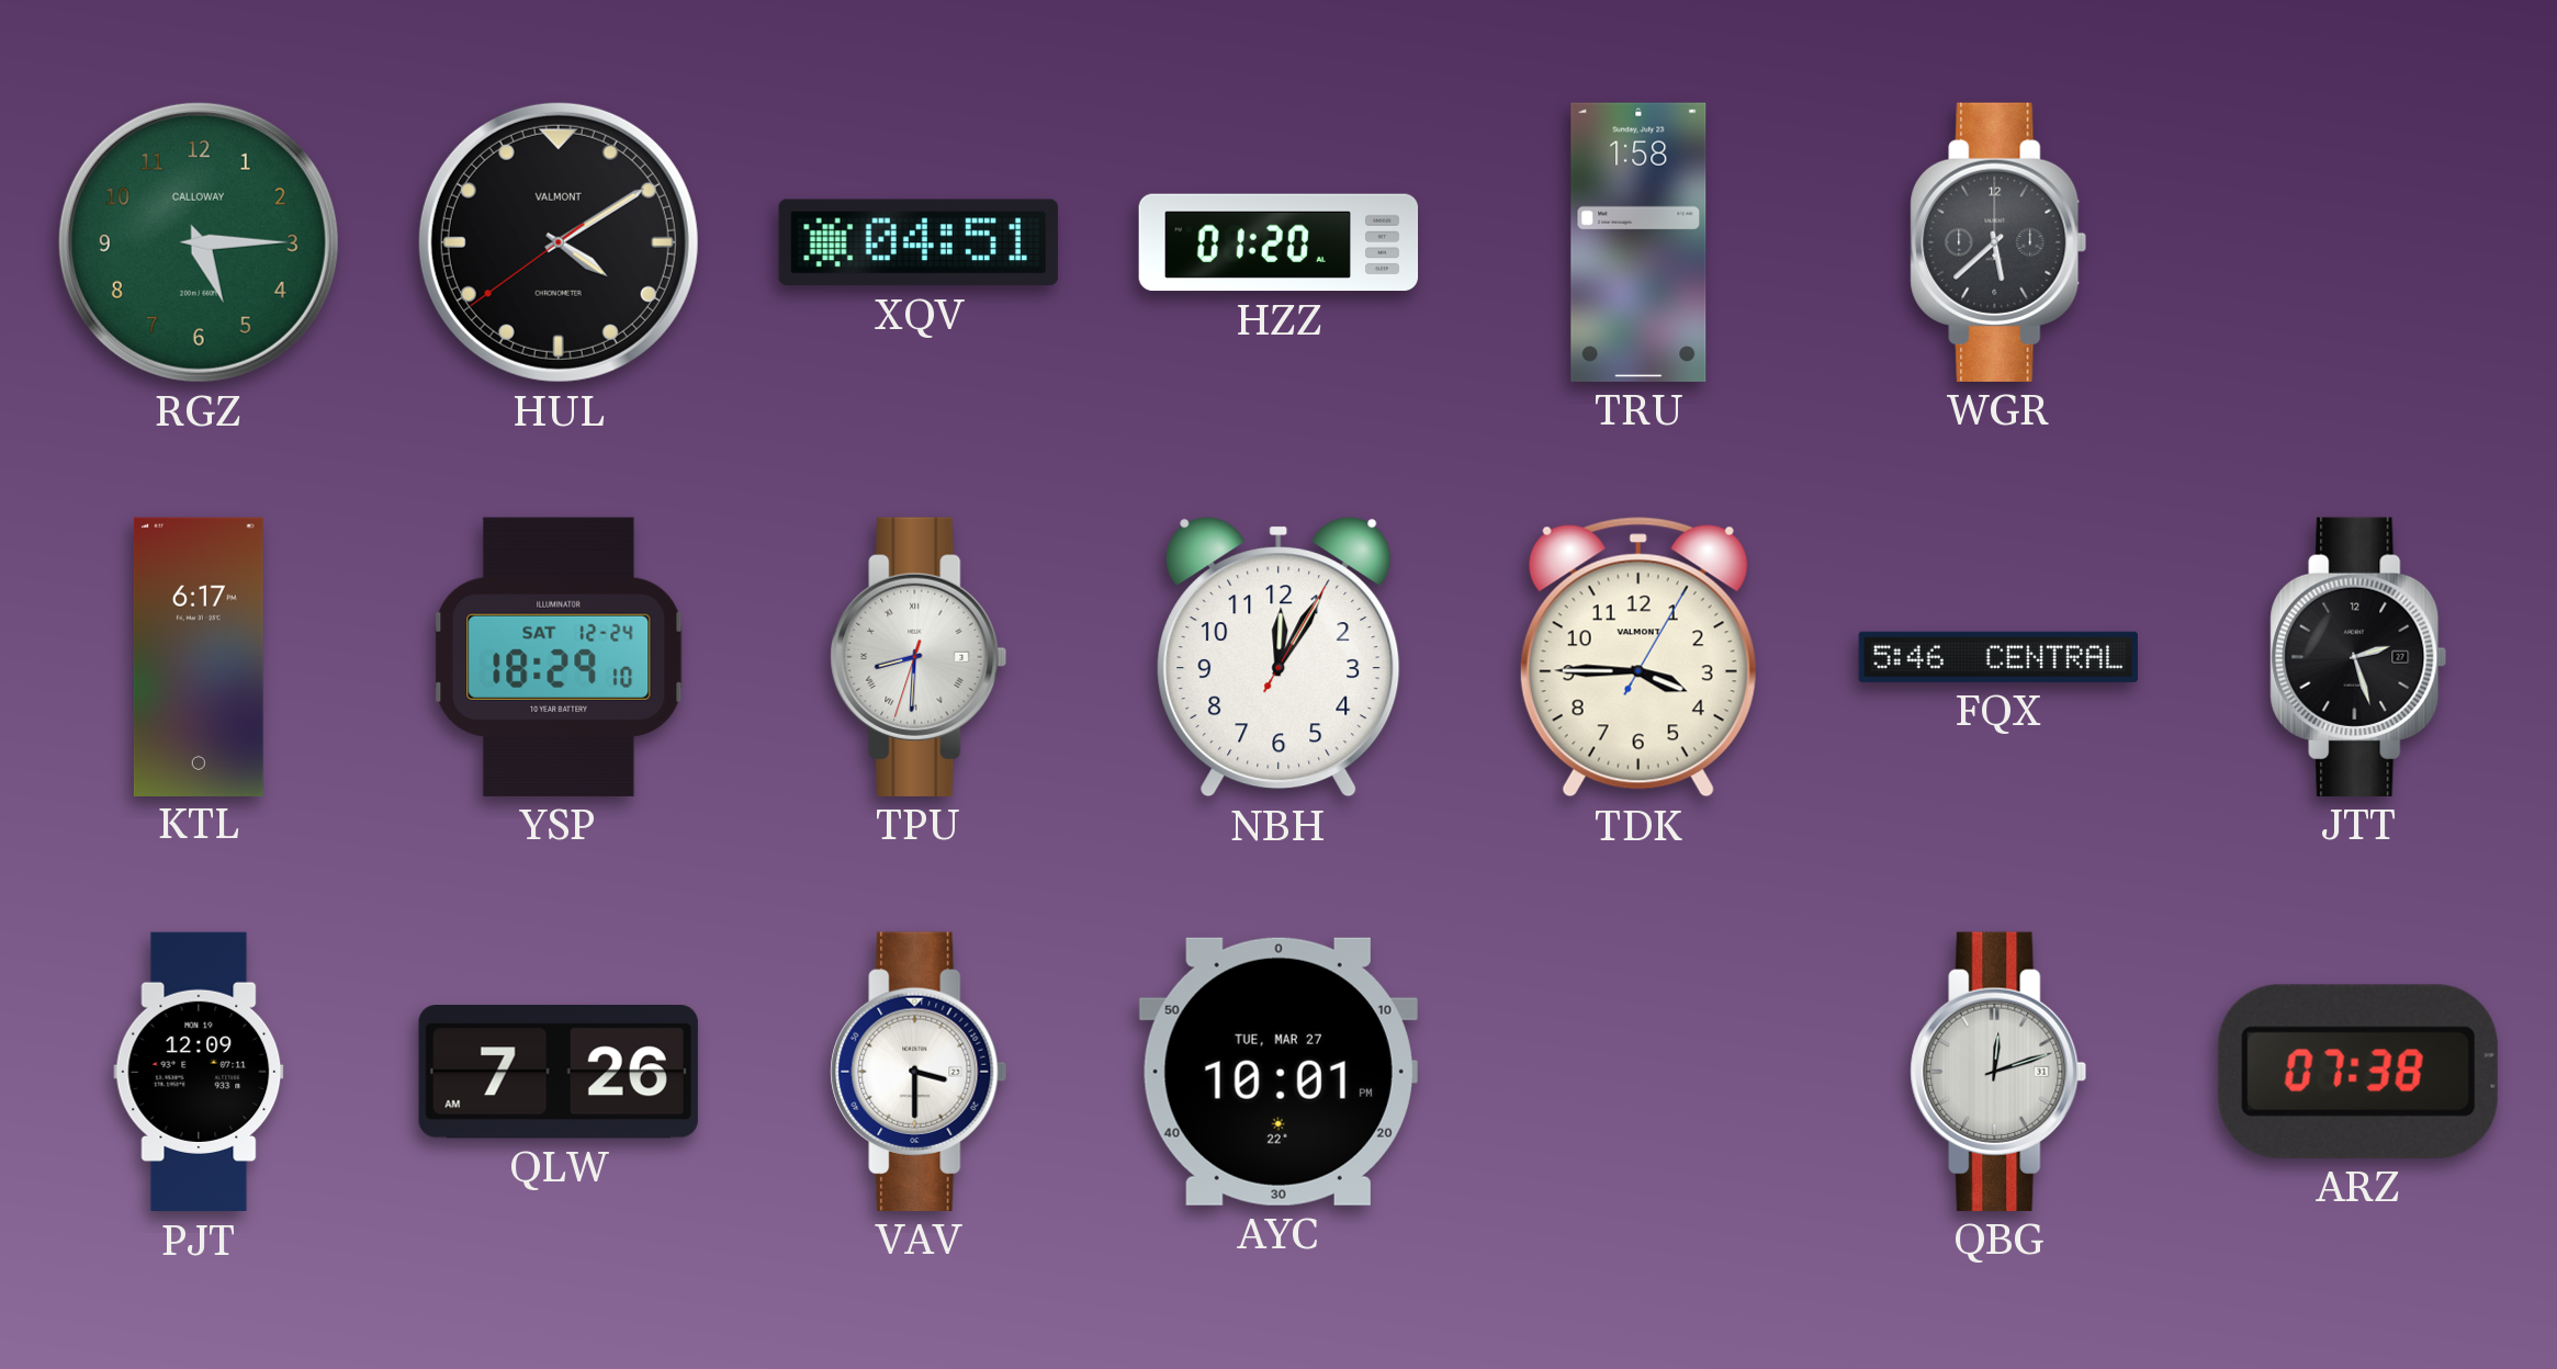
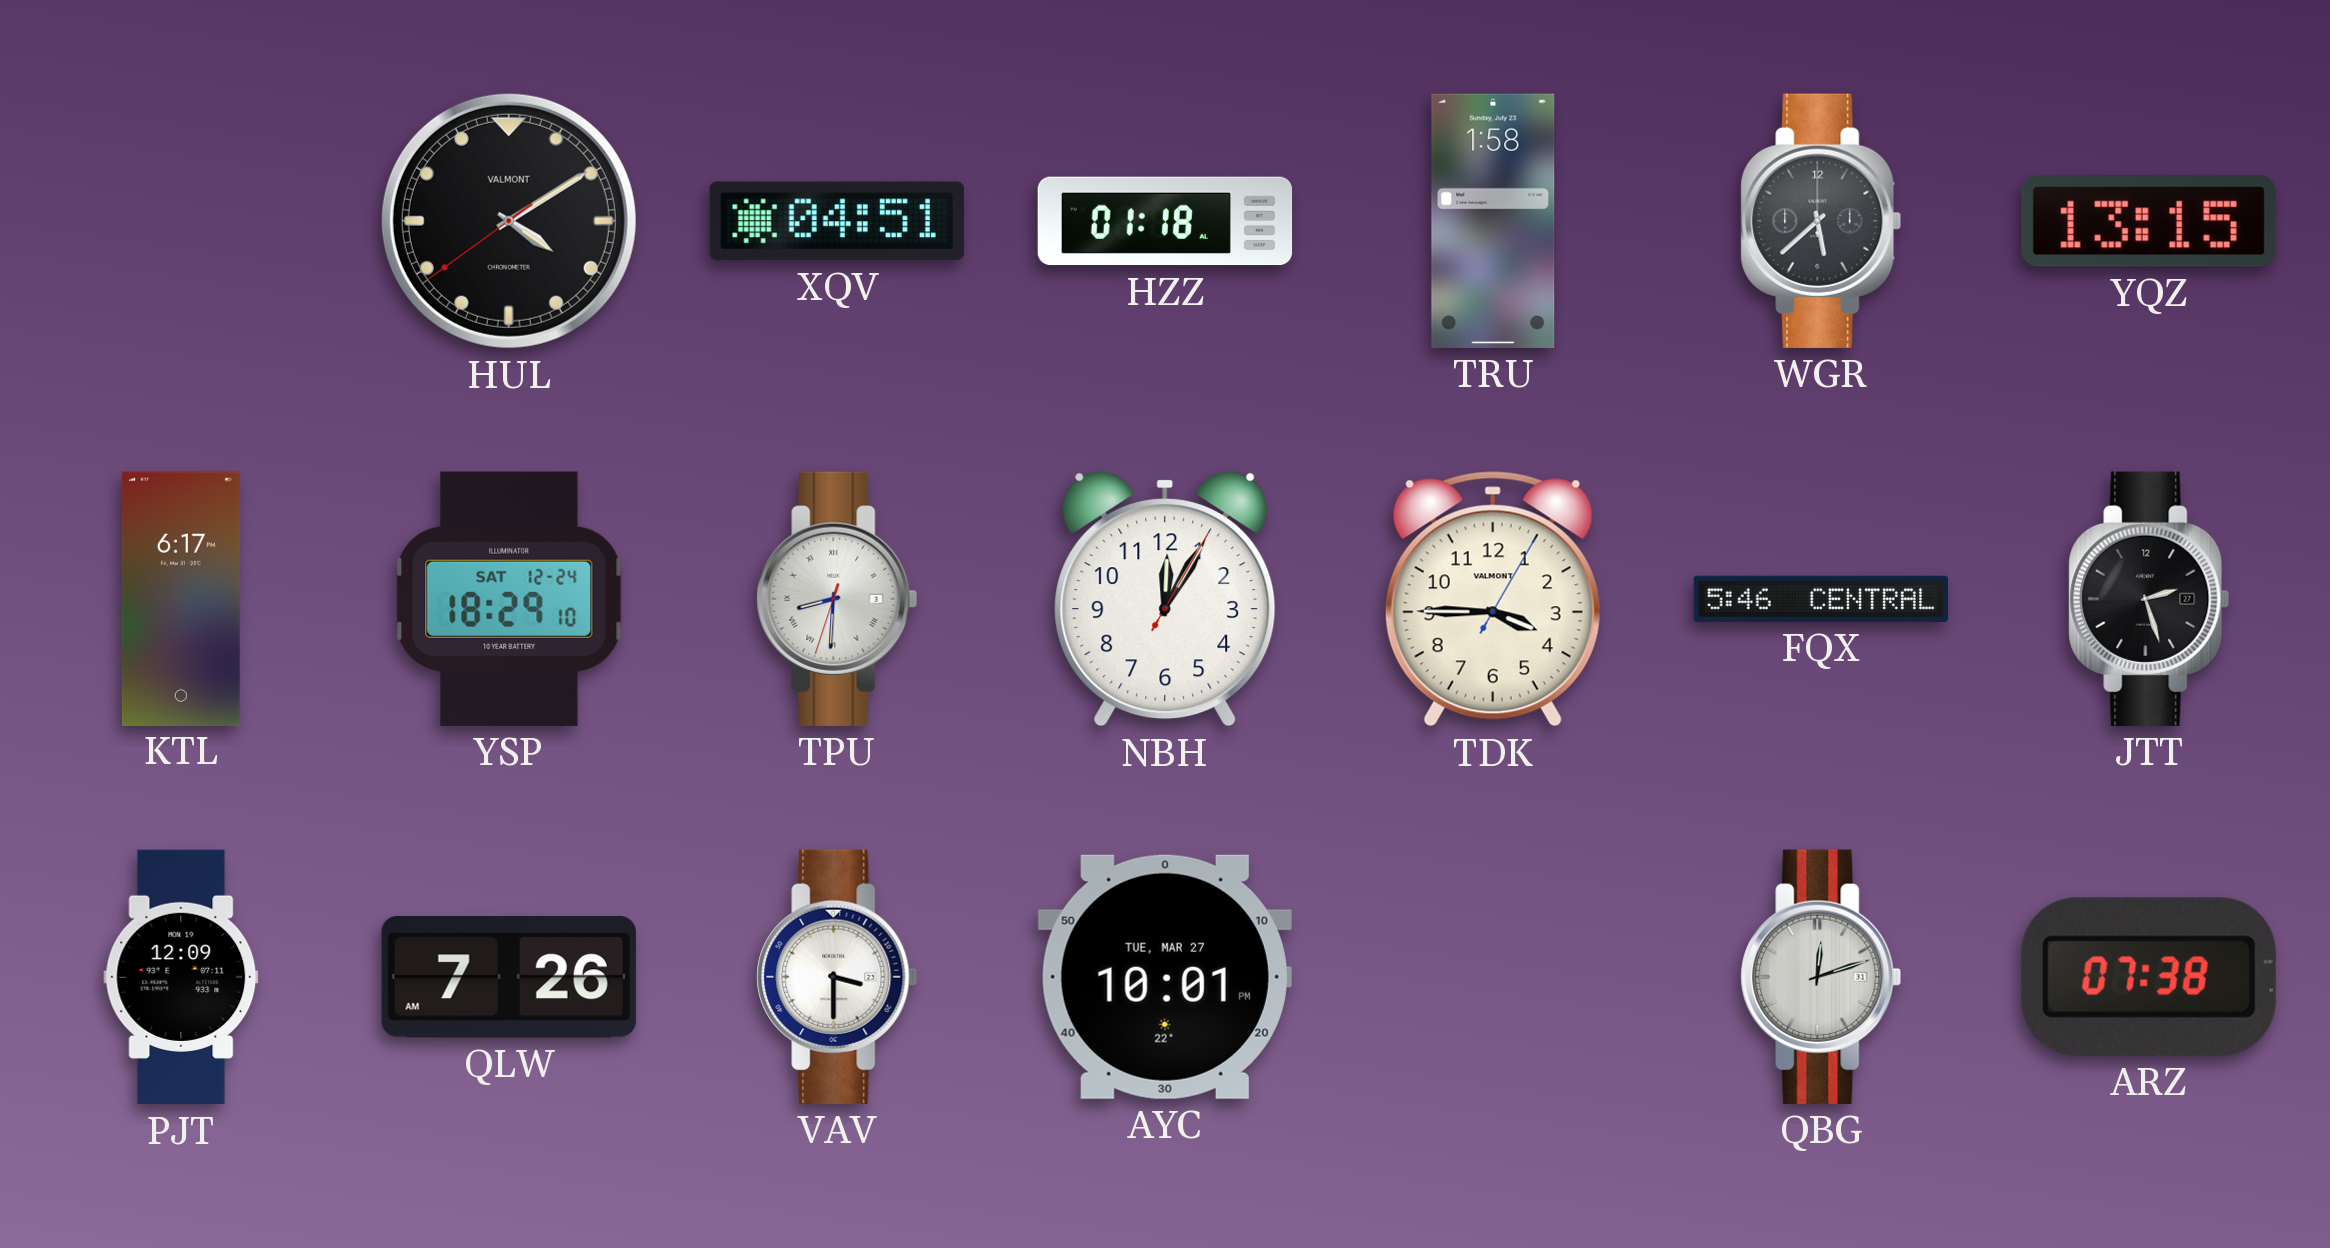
RGZ: 5:15 -> none (199, 242)
HZZ: 01:20 -> 01:18 (1165, 221)
YQZ: none -> 13:15 (2149, 221)
